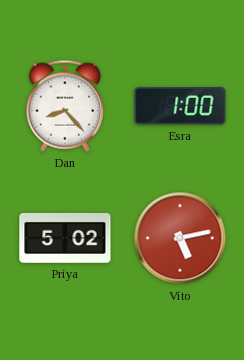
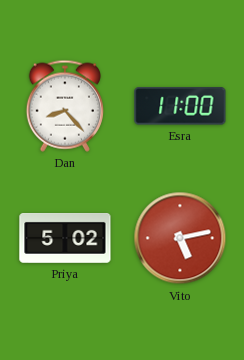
Esra: 1:00 -> 11:00 (180, 106)
